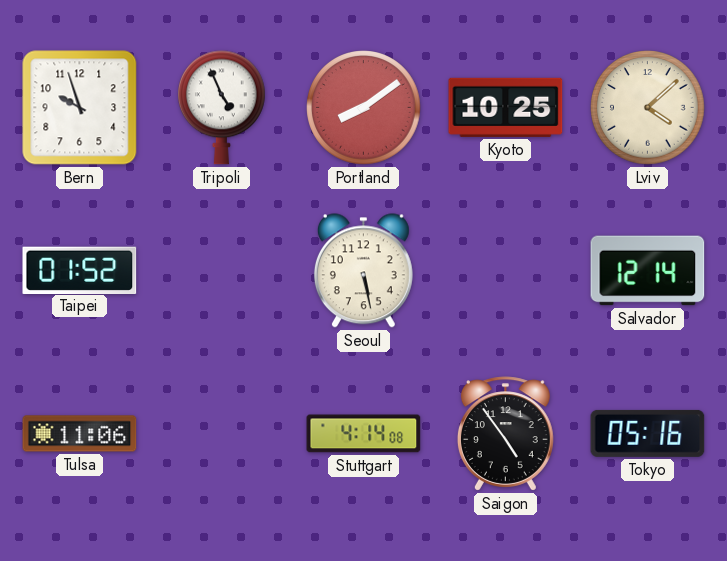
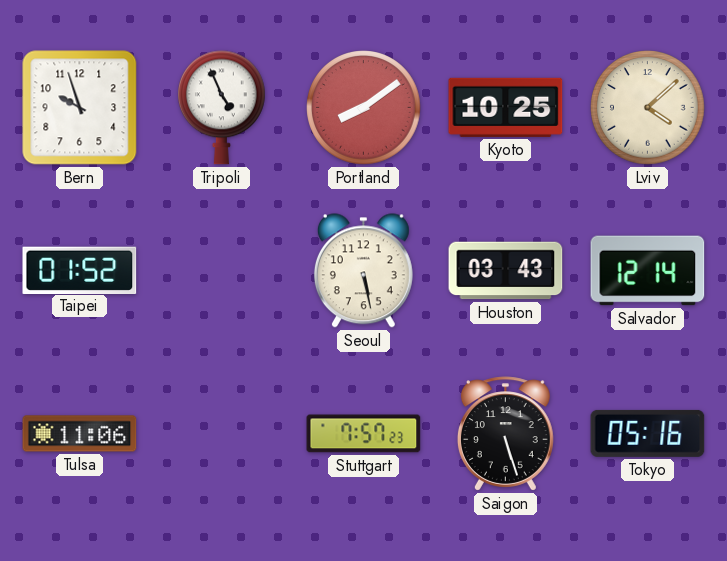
Houston: none -> 03:43 (506, 271)
Stuttgart: 4:14 -> 7:57 (364, 434)
Saigon: 4:54 -> 5:27 (505, 434)
